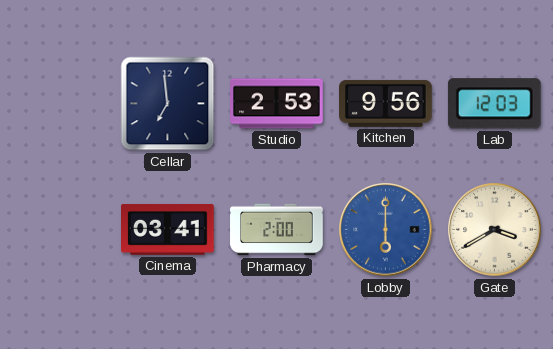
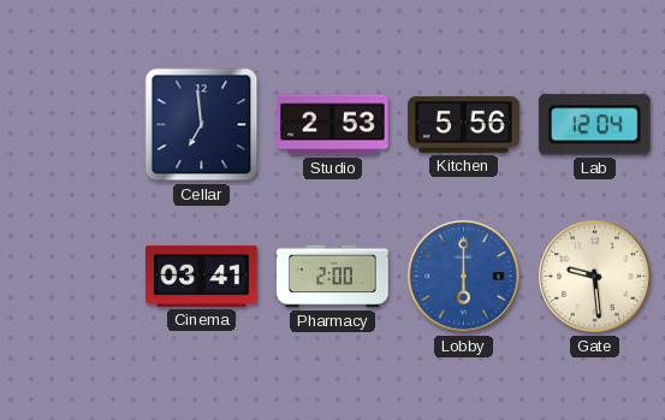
Kitchen: 9:56 -> 5:56 (464, 124)
Lab: 12:03 -> 12:04 (594, 125)
Gate: 3:40 -> 9:29 (595, 277)
